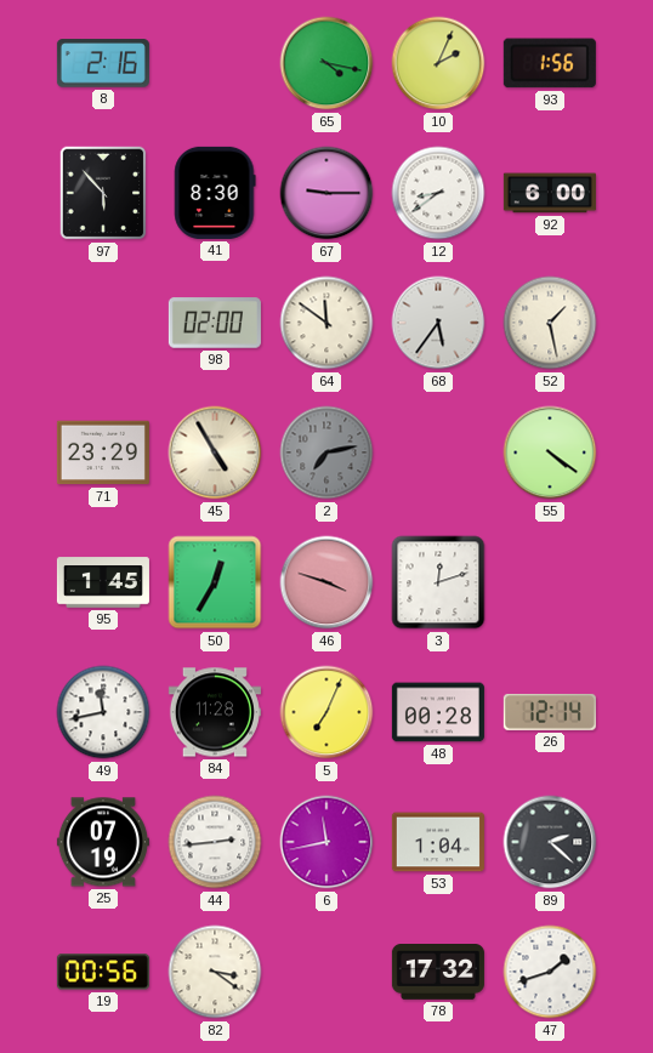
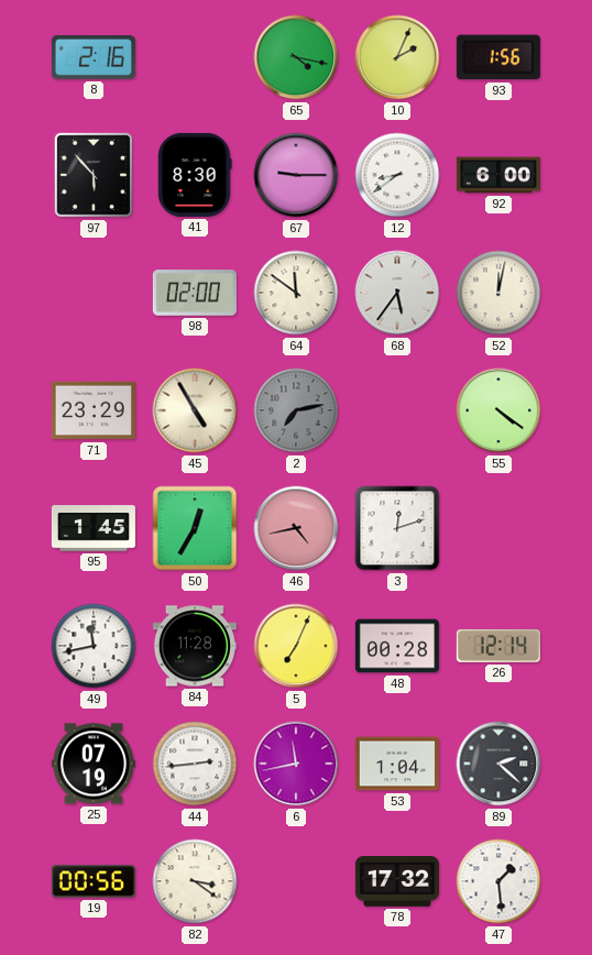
52: 1:28 -> 12:02 (498, 293)
46: 3:48 -> 4:43 (296, 528)
47: 1:42 -> 1:29 (498, 881)
